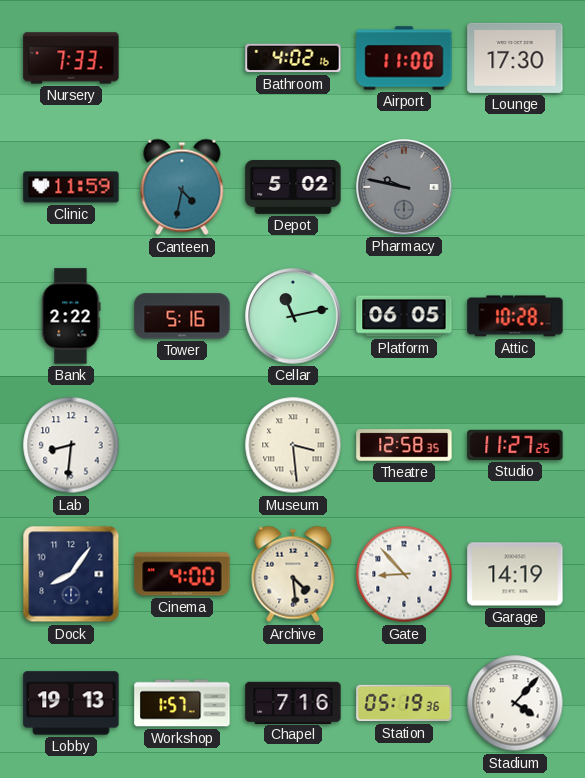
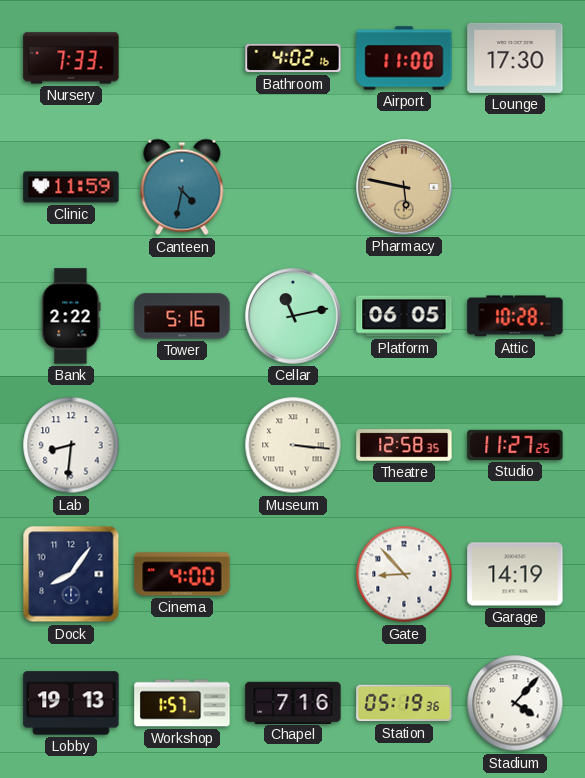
Depot: 5:02 -> none (293, 187)
Pharmacy: 9:47 -> 5:47 (404, 187)
Pharmacy dial: grey -> champagne (404, 187)
Museum: 3:29 -> 3:16 (293, 445)
Archive: 4:29 -> none (293, 574)
